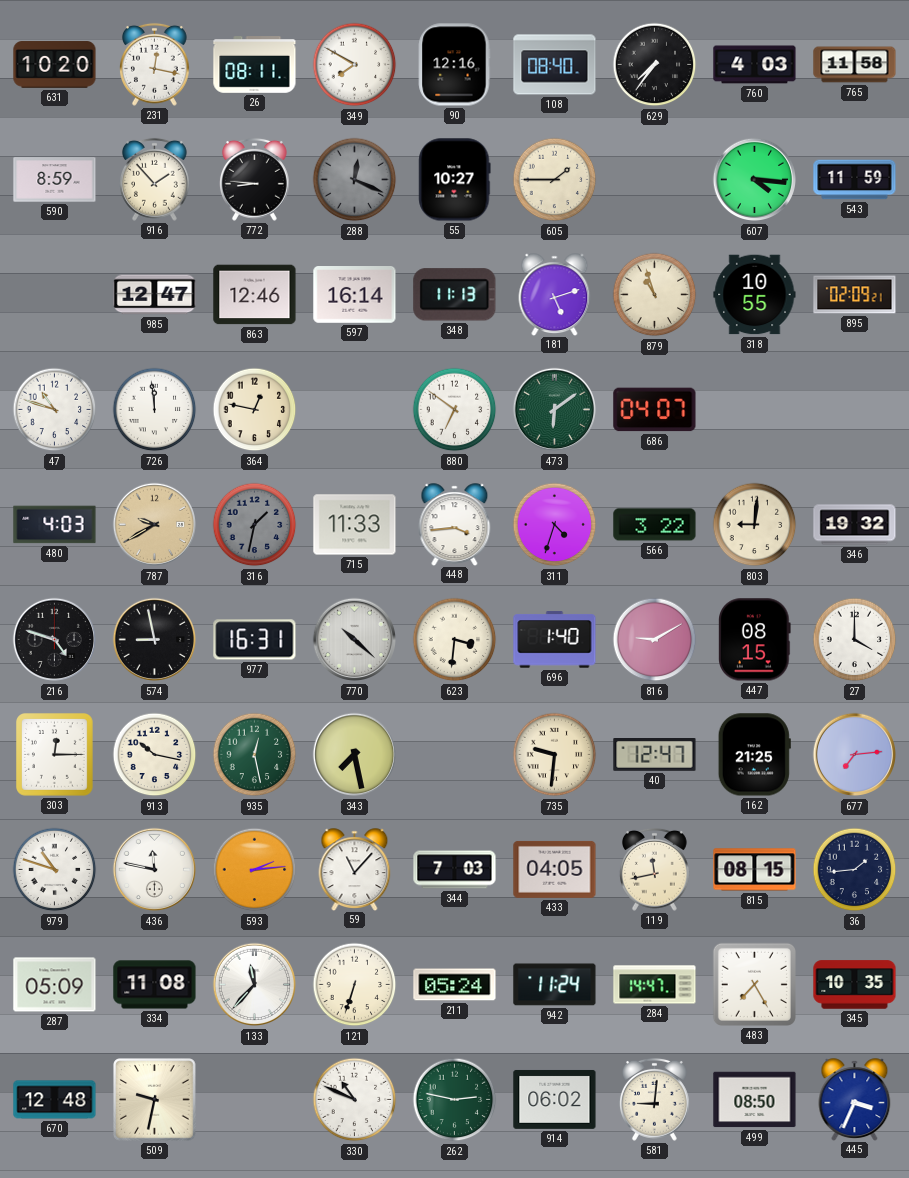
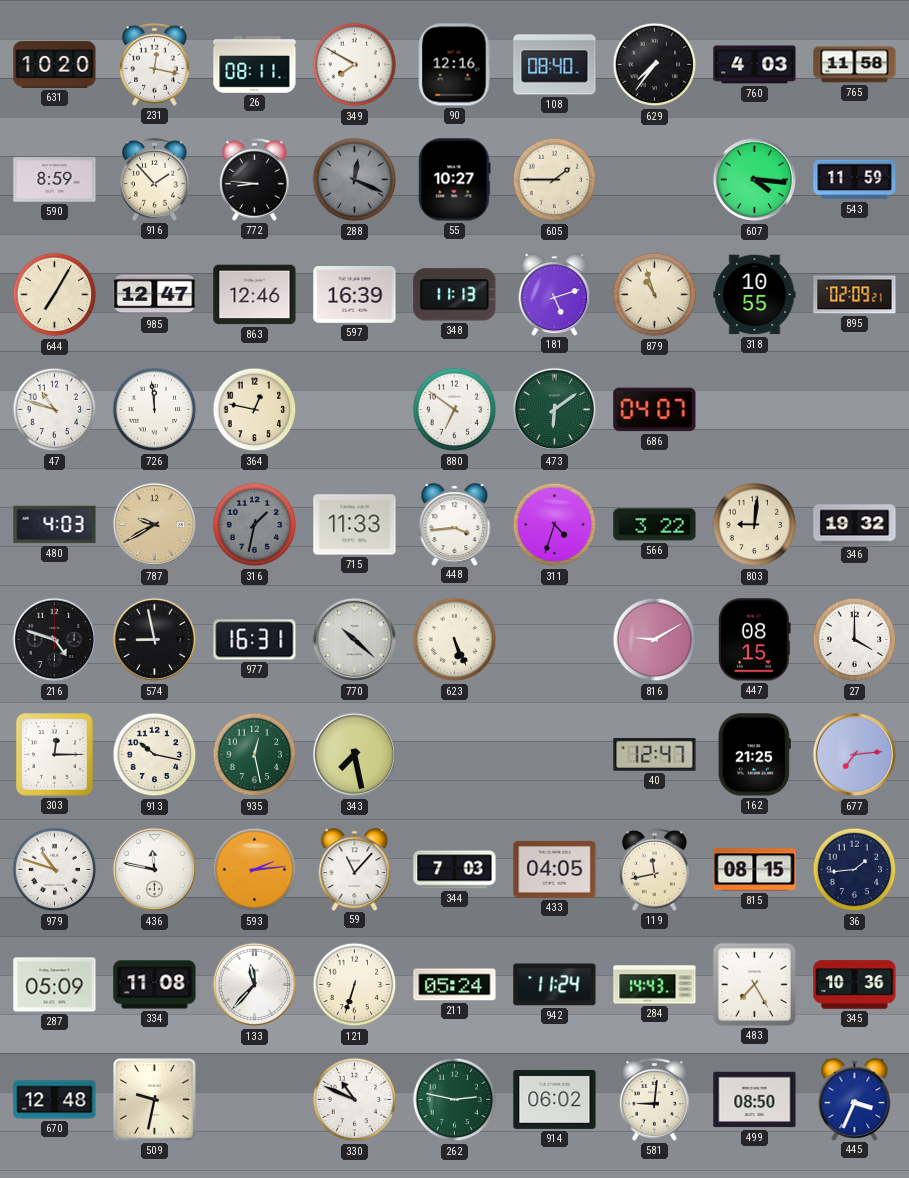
644: none -> 7:05 (55, 295)
597: 16:14 -> 16:39 (355, 295)
623: 3:31 -> 5:26 (455, 640)
696: 1:40 -> none (555, 640)
735: 9:31 -> none (555, 755)
284: 14:47 -> 14:43 (655, 985)
345: 10:35 -> 10:36 (855, 985)
